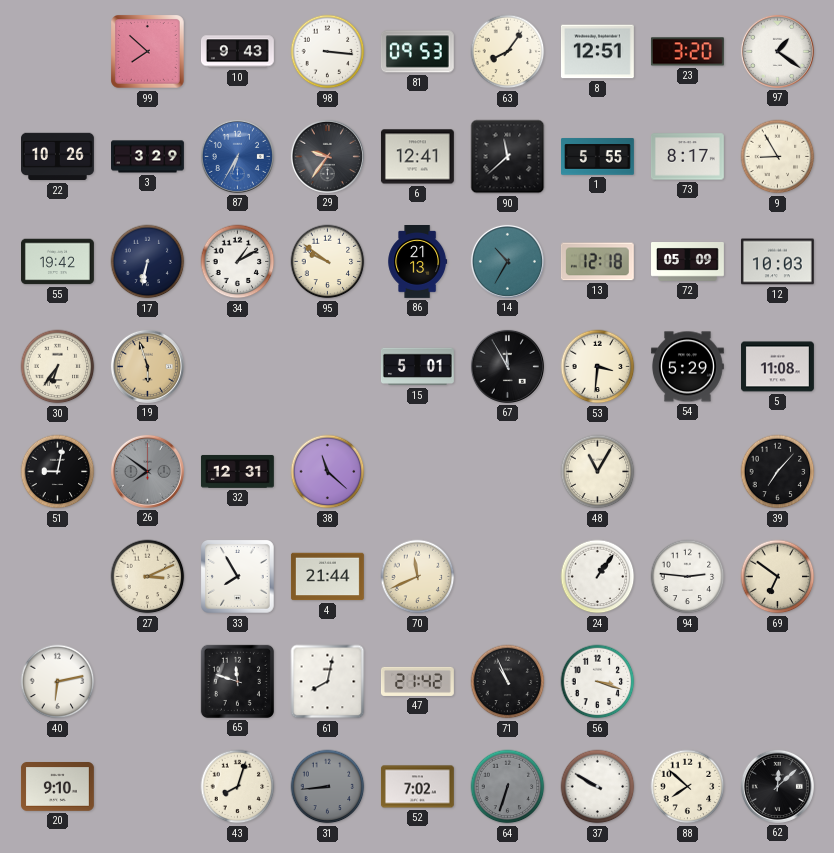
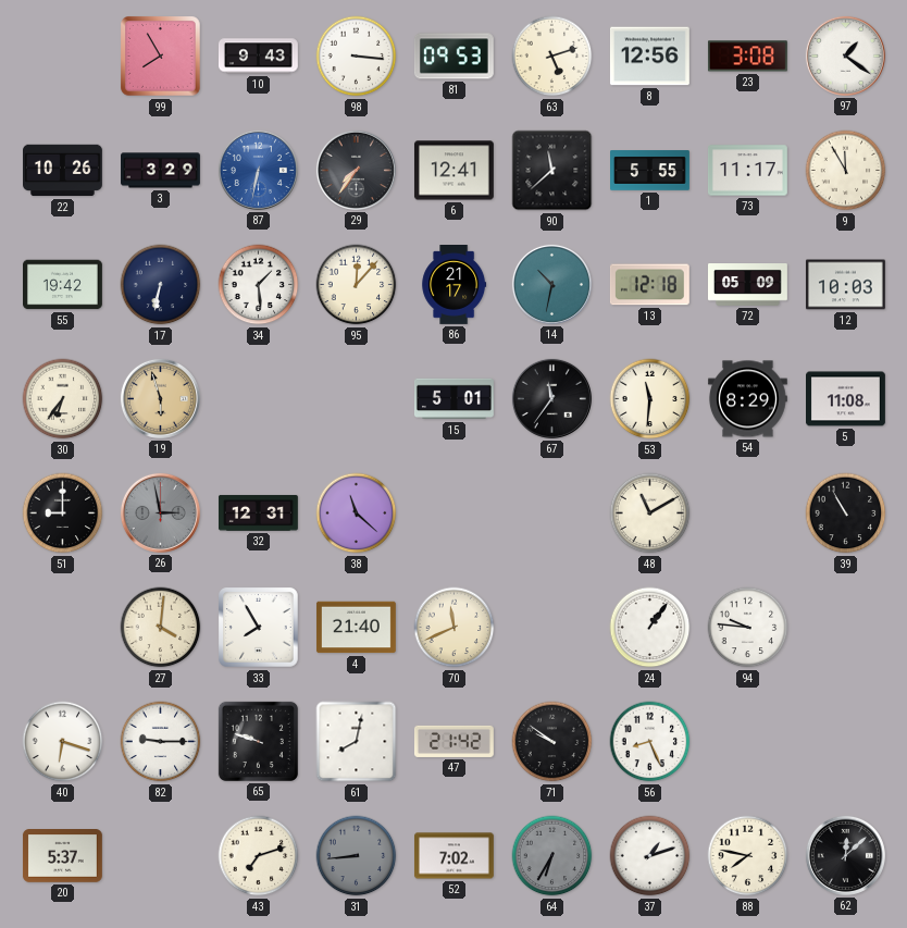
99: 7:52 -> 7:55 (161, 57)
63: 8:06 -> 5:12 (552, 57)
8: 12:51 -> 12:56 (649, 57)
23: 3:20 -> 3:08 (747, 57)
87: 6:35 -> 6:32 (258, 170)
29: 9:36 -> 7:36 (356, 170)
73: 8:17 -> 11:17 (747, 171)
9: 8:55 -> 11:55 (846, 171)
34: 1:10 -> 1:29 (259, 285)
95: 9:51 -> 12:07 (357, 285)
86: 21:13 -> 21:17 (455, 285)
14: 10:35 -> 10:32 (551, 284)
67: 11:55 -> 11:36 (551, 398)
53: 3:31 -> 11:31 (650, 399)
54: 5:29 -> 8:29 (747, 399)
51: 9:02 -> 9:00 (63, 514)
26: 7:51 -> 2:58 (160, 512)
48: 11:05 -> 11:10 (650, 514)
39: 7:07 -> 10:55 (846, 514)
27: 3:11 -> 4:01 (161, 628)
4: 21:44 -> 21:40 (356, 628)
94: 2:46 -> 9:46 (748, 628)
69: 6:51 -> none (778, 577)
40: 6:13 -> 6:18 (63, 742)
82: none -> 9:15 (161, 742)
65: 11:48 -> 9:48 (258, 741)
71: 10:56 -> 9:51 (552, 742)
56: 3:18 -> 8:26 (650, 742)
20: 9:10 -> 5:37 (62, 856)
43: 8:03 -> 7:12 (259, 856)
64: 6:33 -> 6:35 (552, 856)
37: 9:50 -> 1:12 (650, 856)
88: 7:52 -> 7:47 (748, 856)
